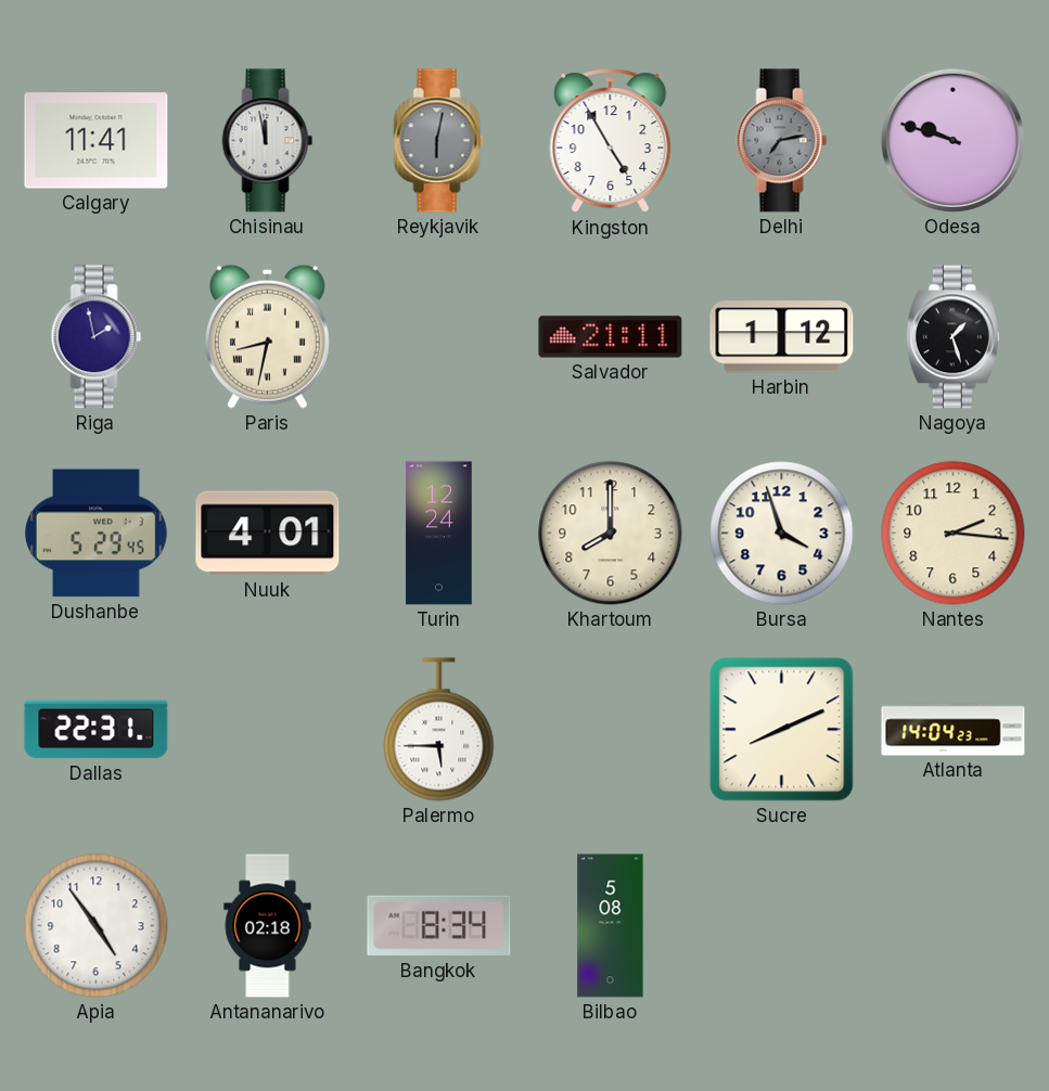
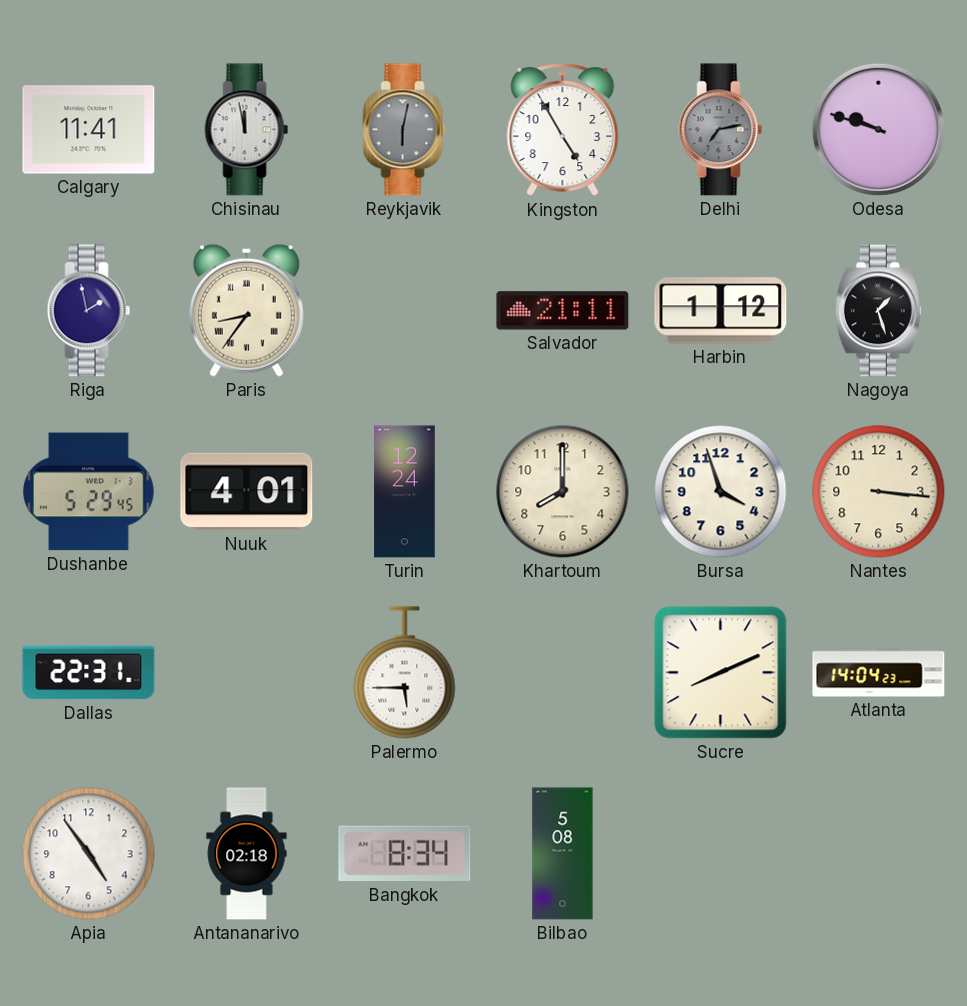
Paris: 8:32 -> 8:36 (246, 310)
Nantes: 2:16 -> 3:16 (879, 492)
